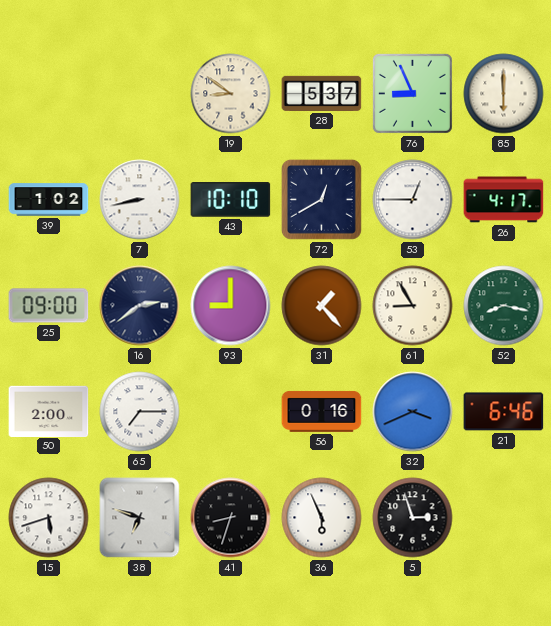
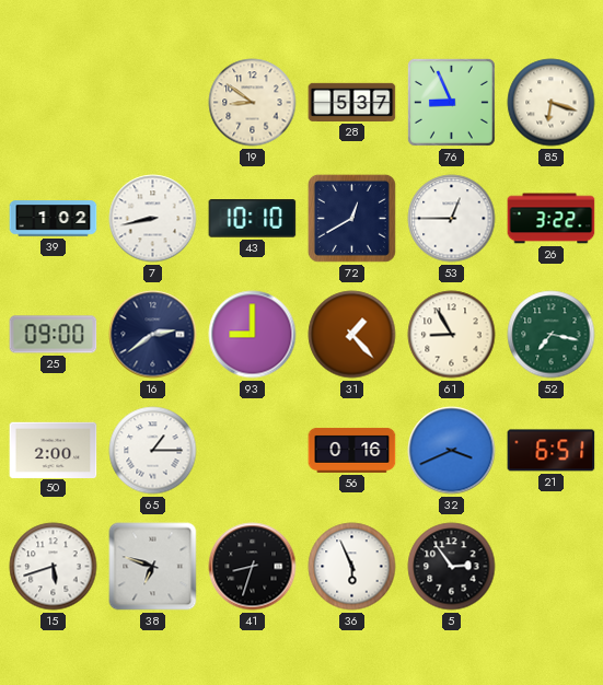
85: 6:00 -> 6:18 (552, 103)
26: 4:17 -> 3:22 (552, 219)
52: 8:17 -> 7:17 (552, 335)
65: 7:15 -> 1:15 (153, 451)
21: 6:46 -> 6:51 (552, 451)
5: 2:57 -> 2:54 (452, 567)
